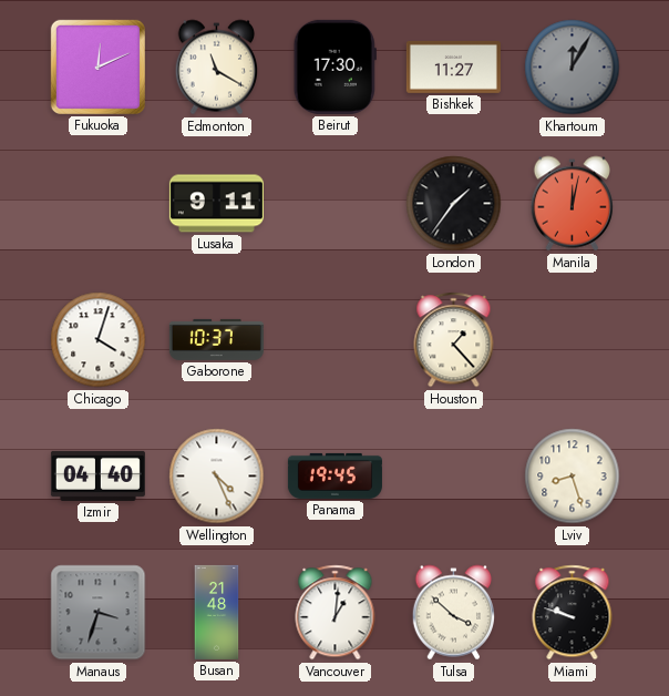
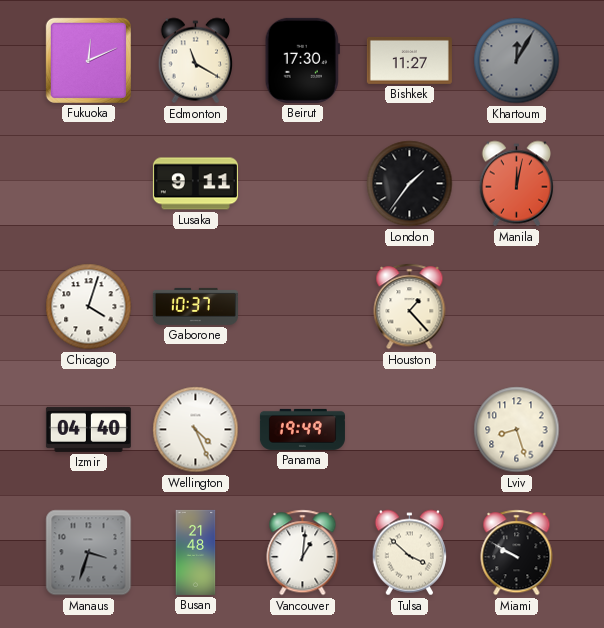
Panama: 19:45 -> 19:49 (302, 429)
Miami: 9:48 -> 9:50 (517, 553)
